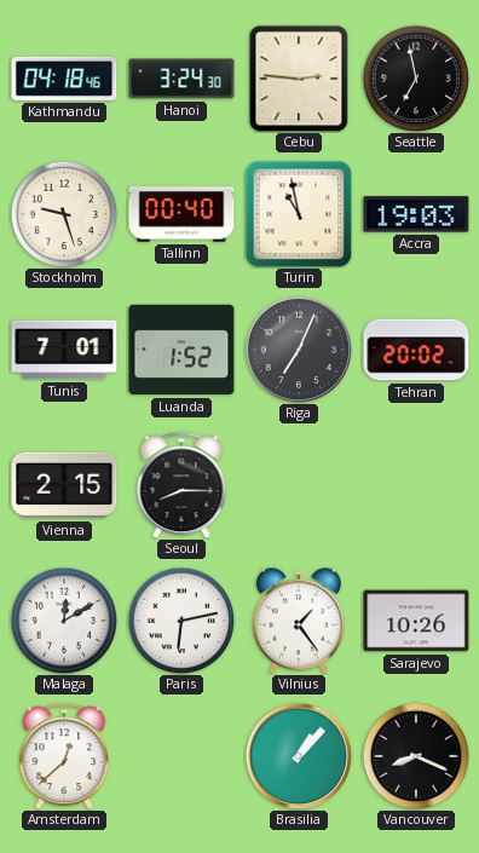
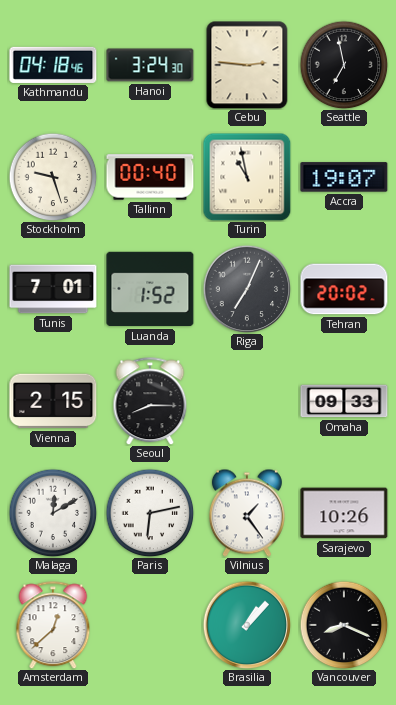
Accra: 19:03 -> 19:07 (344, 177)
Omaha: none -> 09:33 (344, 401)
